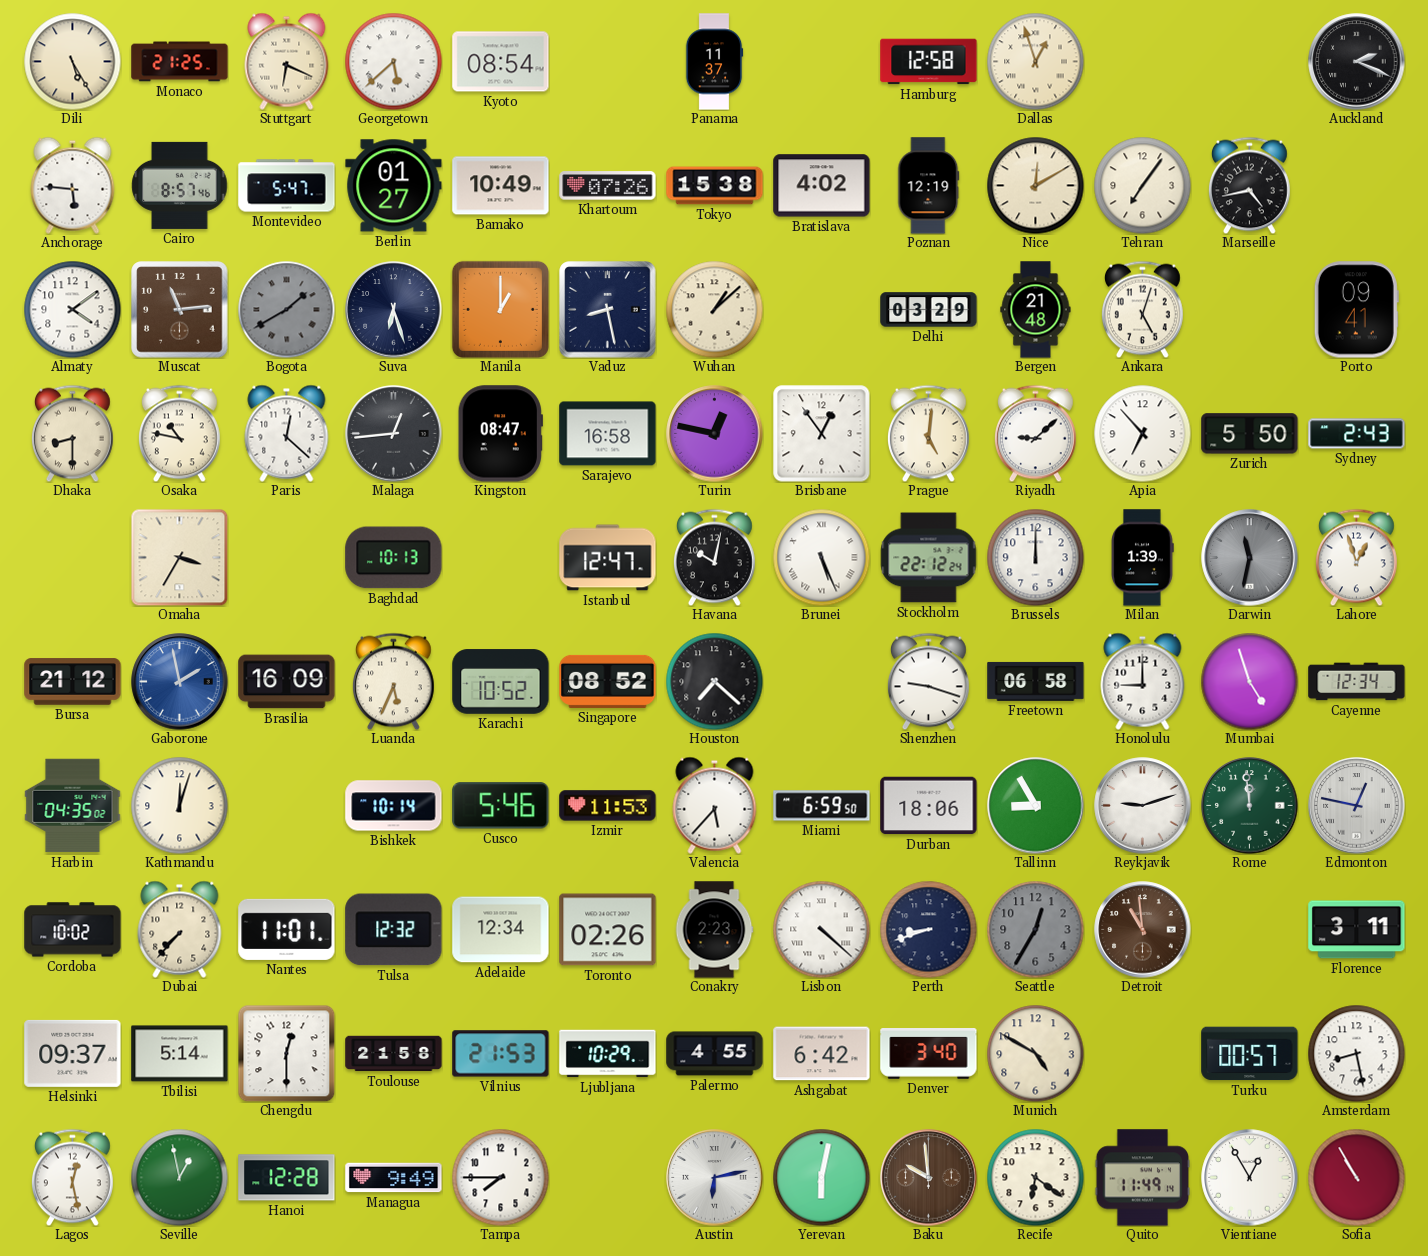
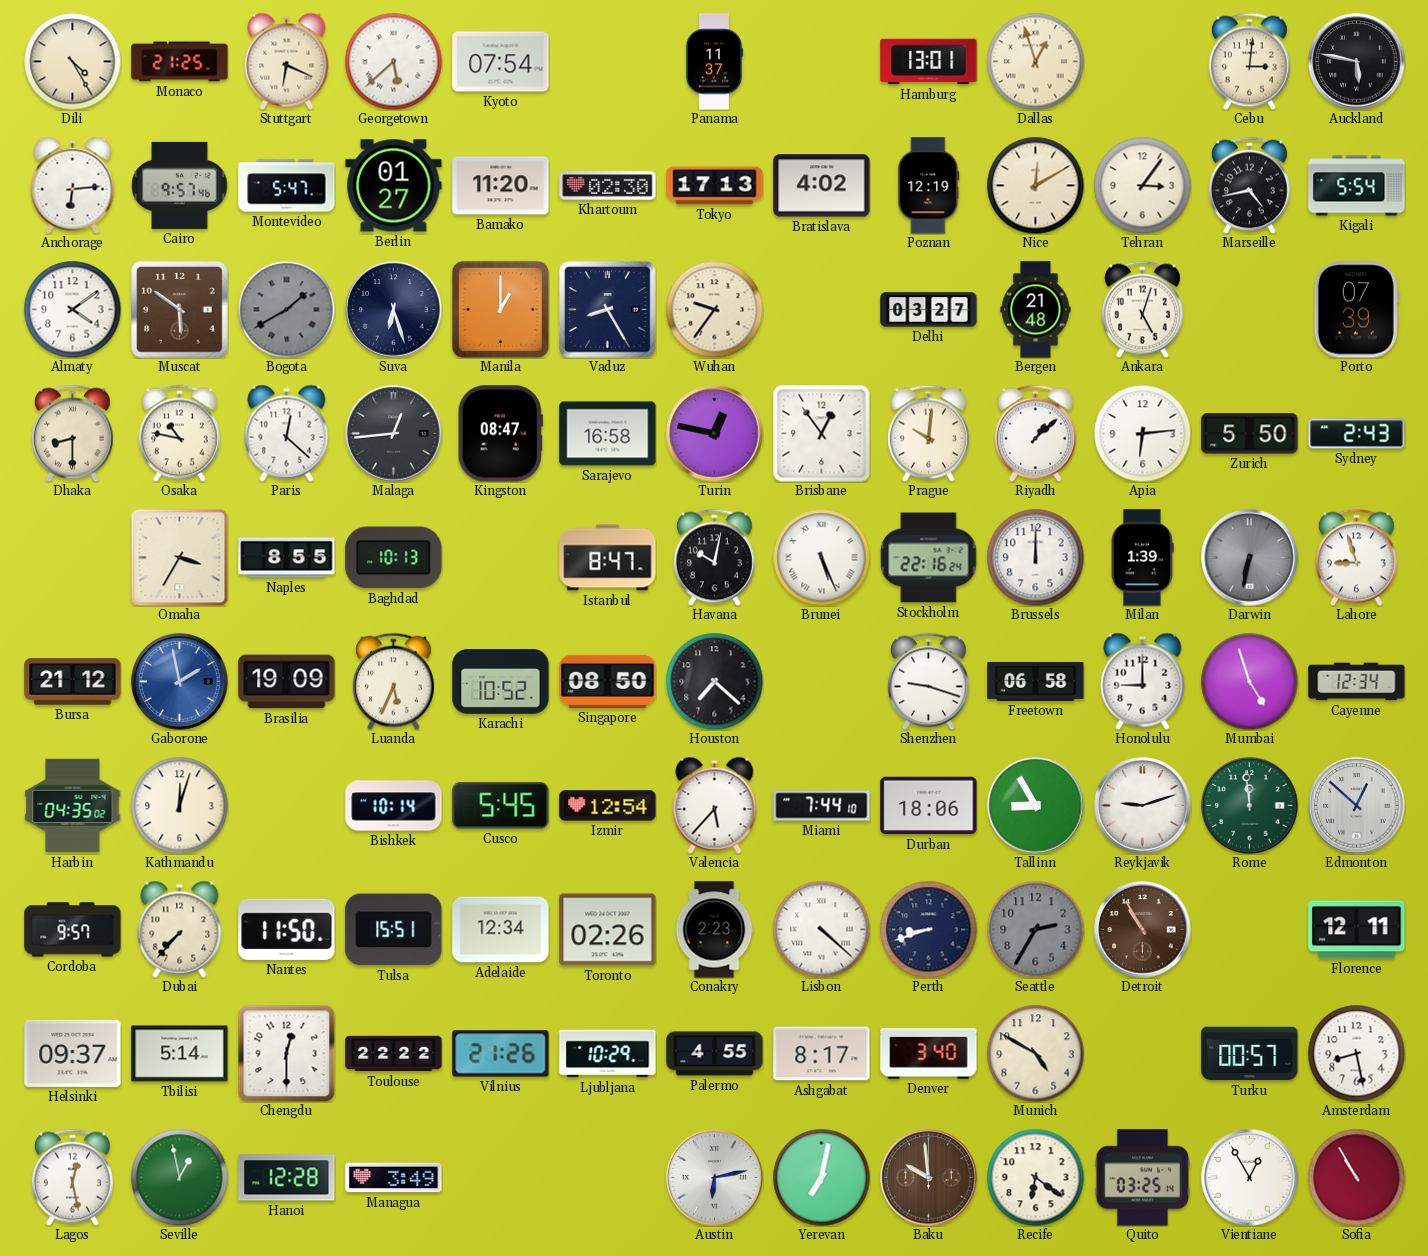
Dili: 5:25 -> 4:25 (72, 61)
Kyoto: 08:54 -> 07:54 (501, 62)
Hamburg: 12:58 -> 13:01 (929, 62)
Cebu: none -> 3:01 (1249, 61)
Auckland: 2:19 -> 5:47 (1357, 62)
Anchorage: 5:46 -> 6:14 (73, 185)
Cairo: 8:57 -> 9:57 (180, 185)
Bamako: 10:49 -> 11:20 (501, 186)
Khartoum: 07:26 -> 02:30 (608, 186)
Tokyo: 15:38 -> 17:13 (715, 186)
Tehran: 7:06 -> 3:06 (1142, 185)
Kigali: none -> 5:54 (1357, 186)
Muscat: 11:14 -> 5:51 (180, 310)
Vaduz: 8:28 -> 8:25 (608, 310)
Wuhan: 1:08 -> 9:36 (714, 309)
Delhi: 03:29 -> 03:27 (929, 310)
Porto: 09:41 -> 07:39 (1356, 310)
Prague: 5:01 -> 10:01 (928, 433)
Riyadh: 9:08 -> 1:08 (1035, 433)
Apia: 6:53 -> 6:14 (1142, 433)
Naples: none -> 8:55 (287, 558)
Istanbul: 12:47 -> 8:47 (608, 558)
Stockholm: 22:12 -> 22:16 (929, 558)
Darwin: 11:32 -> 6:32 (1250, 558)
Lahore: 12:57 -> 8:57 (1356, 557)
Brasilia: 16:09 -> 19:09 (287, 682)
Singapore: 08:52 -> 08:50 (608, 681)
Cusco: 5:46 -> 5:45 (501, 806)
Izmir: 11:53 -> 12:54 (608, 806)
Miami: 6:59 -> 7:44 (822, 806)
Edmonton: 12:47 -> 12:52 (1357, 806)
Cordoba: 10:02 -> 9:57 (73, 930)
Nantes: 11:01 -> 11:50 (287, 929)
Tulsa: 12:32 -> 15:51 (394, 930)
Seattle: 12:35 -> 2:35 (1035, 929)
Detroit: 10:59 -> 10:55 (1143, 930)
Florence: 3:11 -> 12:11 (1357, 930)
Toulouse: 21:58 -> 22:22 (394, 1054)
Vilnius: 21:53 -> 21:26 (501, 1054)
Ashgabat: 6:42 -> 8:17 (822, 1054)
Managua: 9:49 -> 3:49 (394, 1178)
Tampa: 7:45 -> none (500, 1177)
Yerevan: 6:02 -> 7:02 (821, 1177)
Quito: 11:49 -> 03:25 (1143, 1178)
